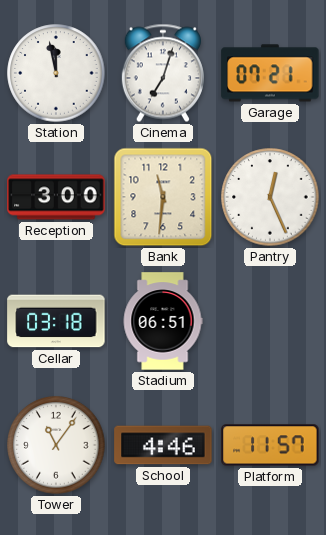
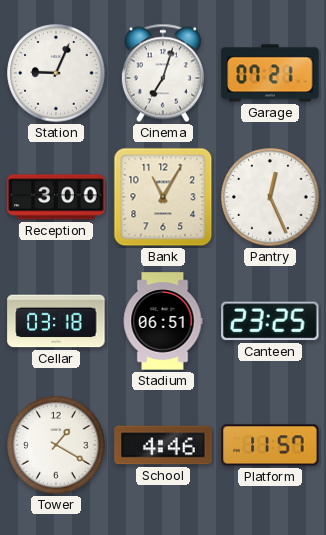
Station: 11:58 -> 9:04 (56, 73)
Bank: 11:31 -> 11:05 (163, 197)
Canteen: none -> 23:25 (270, 321)
Tower: 11:06 -> 1:20 (56, 445)
